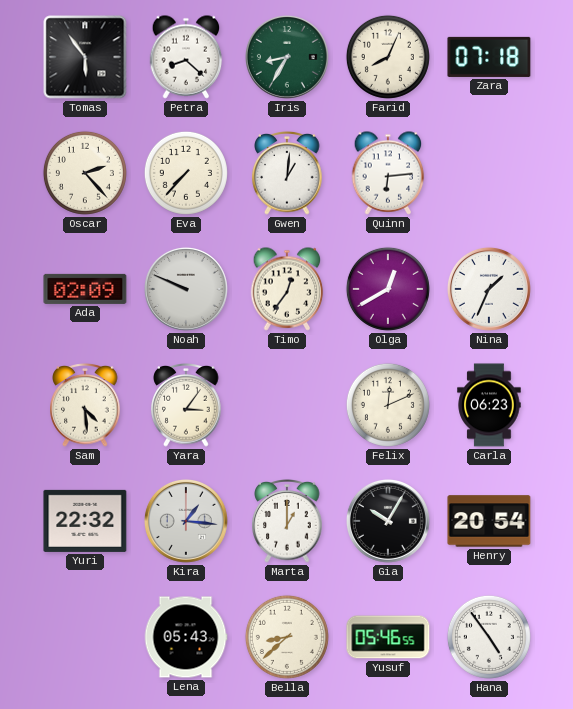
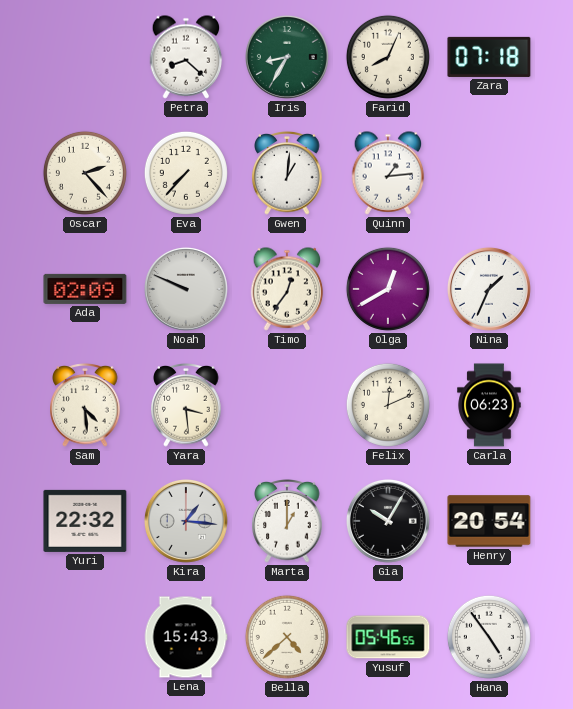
Tomas: 5:54 -> none (85, 57)
Quinn: 6:14 -> 1:14 (388, 173)
Yara: 3:06 -> 3:29 (186, 406)
Lena: 05:43 -> 15:43 (186, 637)
Bella: 8:38 -> 4:38 (287, 637)
